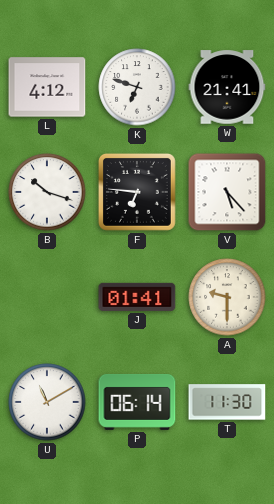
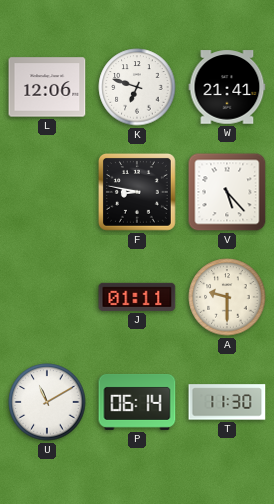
L: 4:12 -> 12:06 (47, 87)
B: 10:18 -> none (47, 192)
F: 6:46 -> 8:47 (137, 192)
J: 01:41 -> 01:11 (137, 297)
